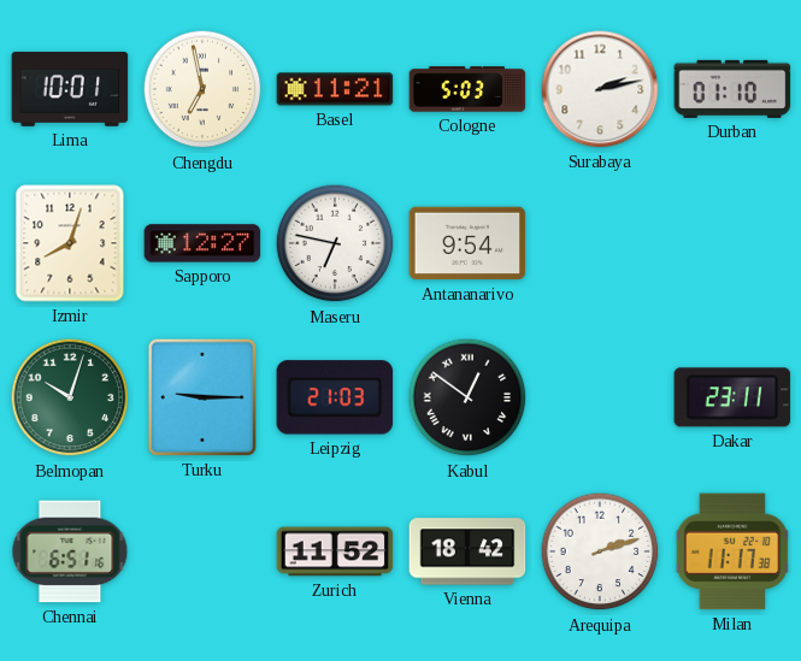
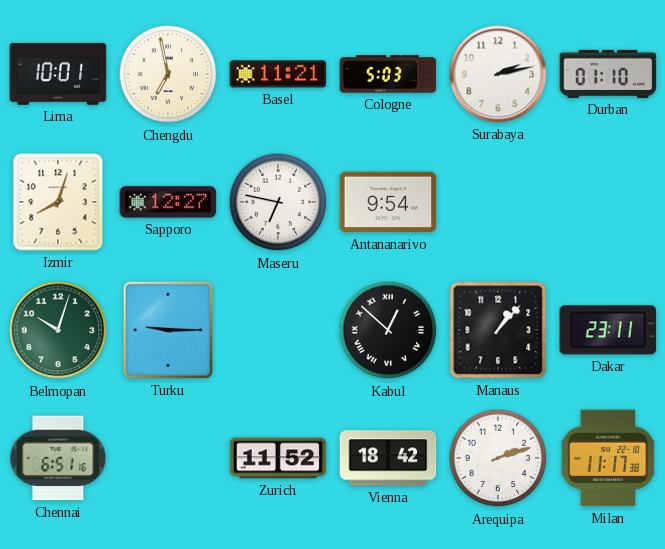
Leipzig: 21:03 -> none (335, 397)
Kabul: 12:51 -> 12:52 (388, 330)
Manaus: none -> 1:07 (498, 330)
